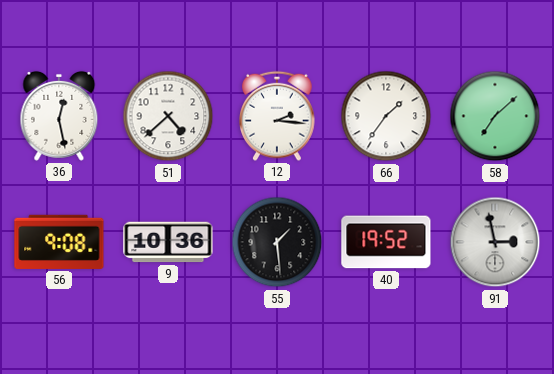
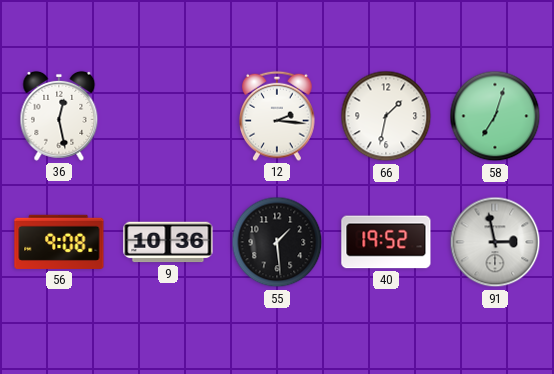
51: 4:38 -> none (168, 116)
66: 1:36 -> 1:32 (386, 116)
58: 7:08 -> 7:03 (495, 116)
